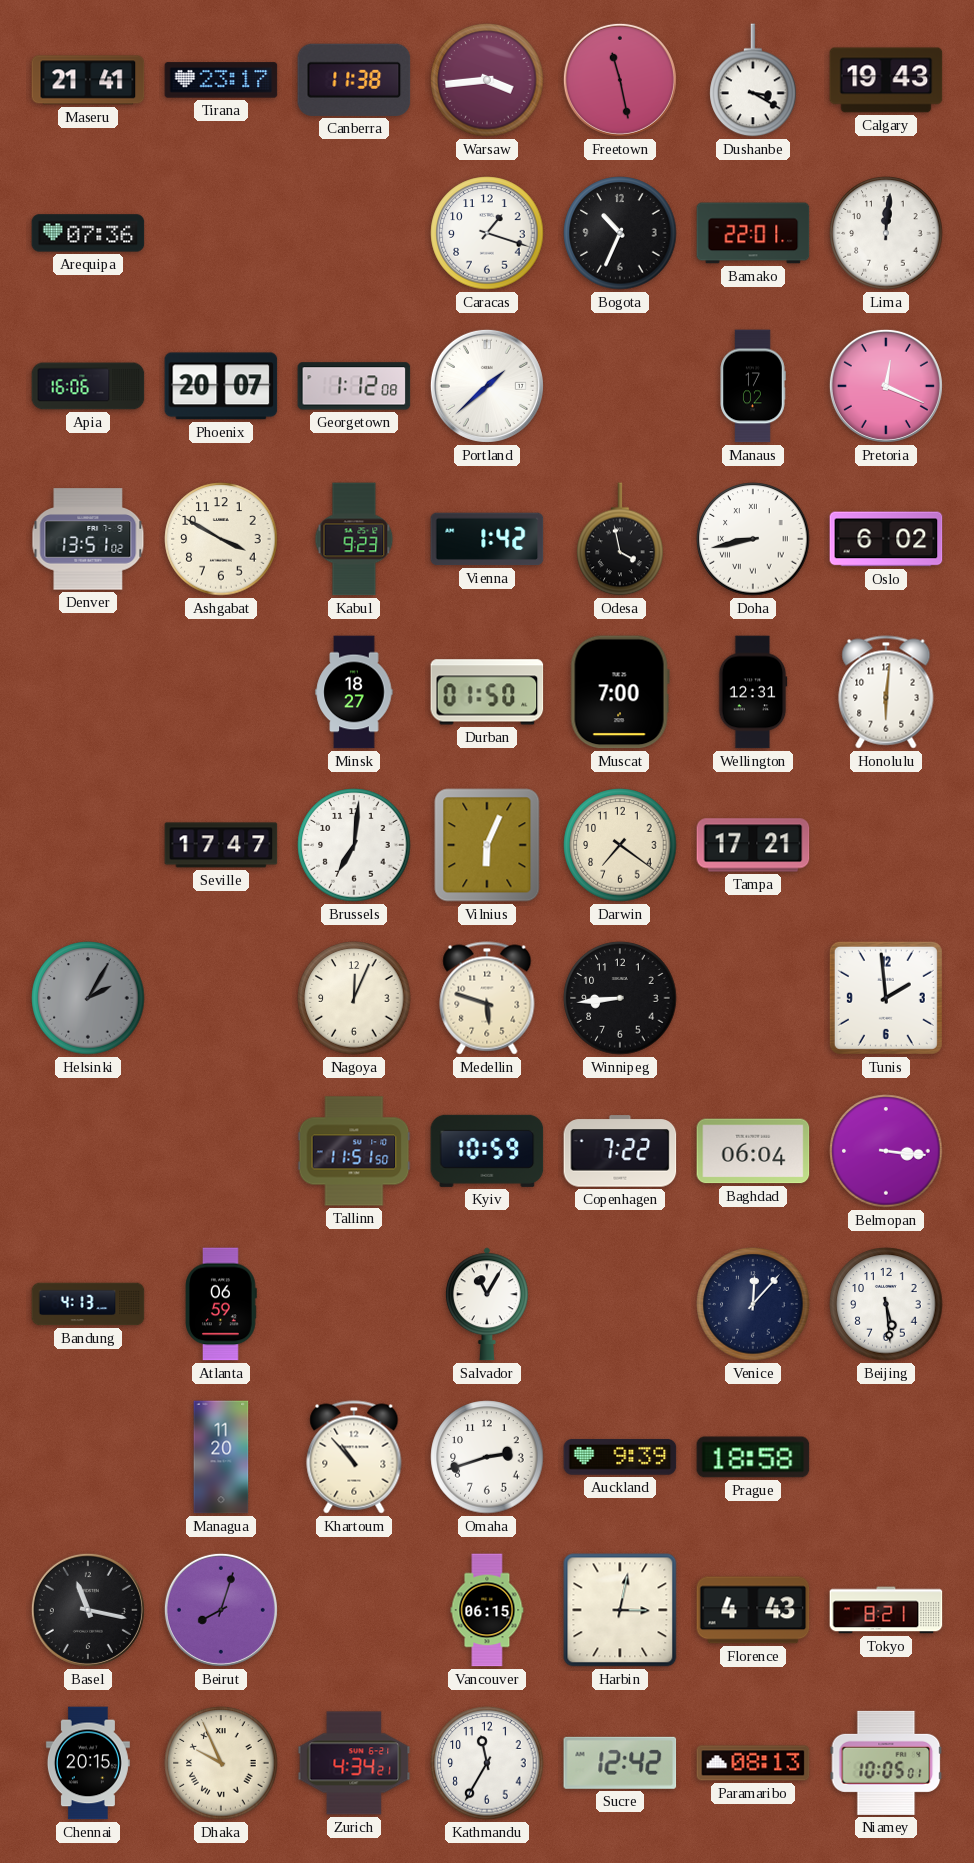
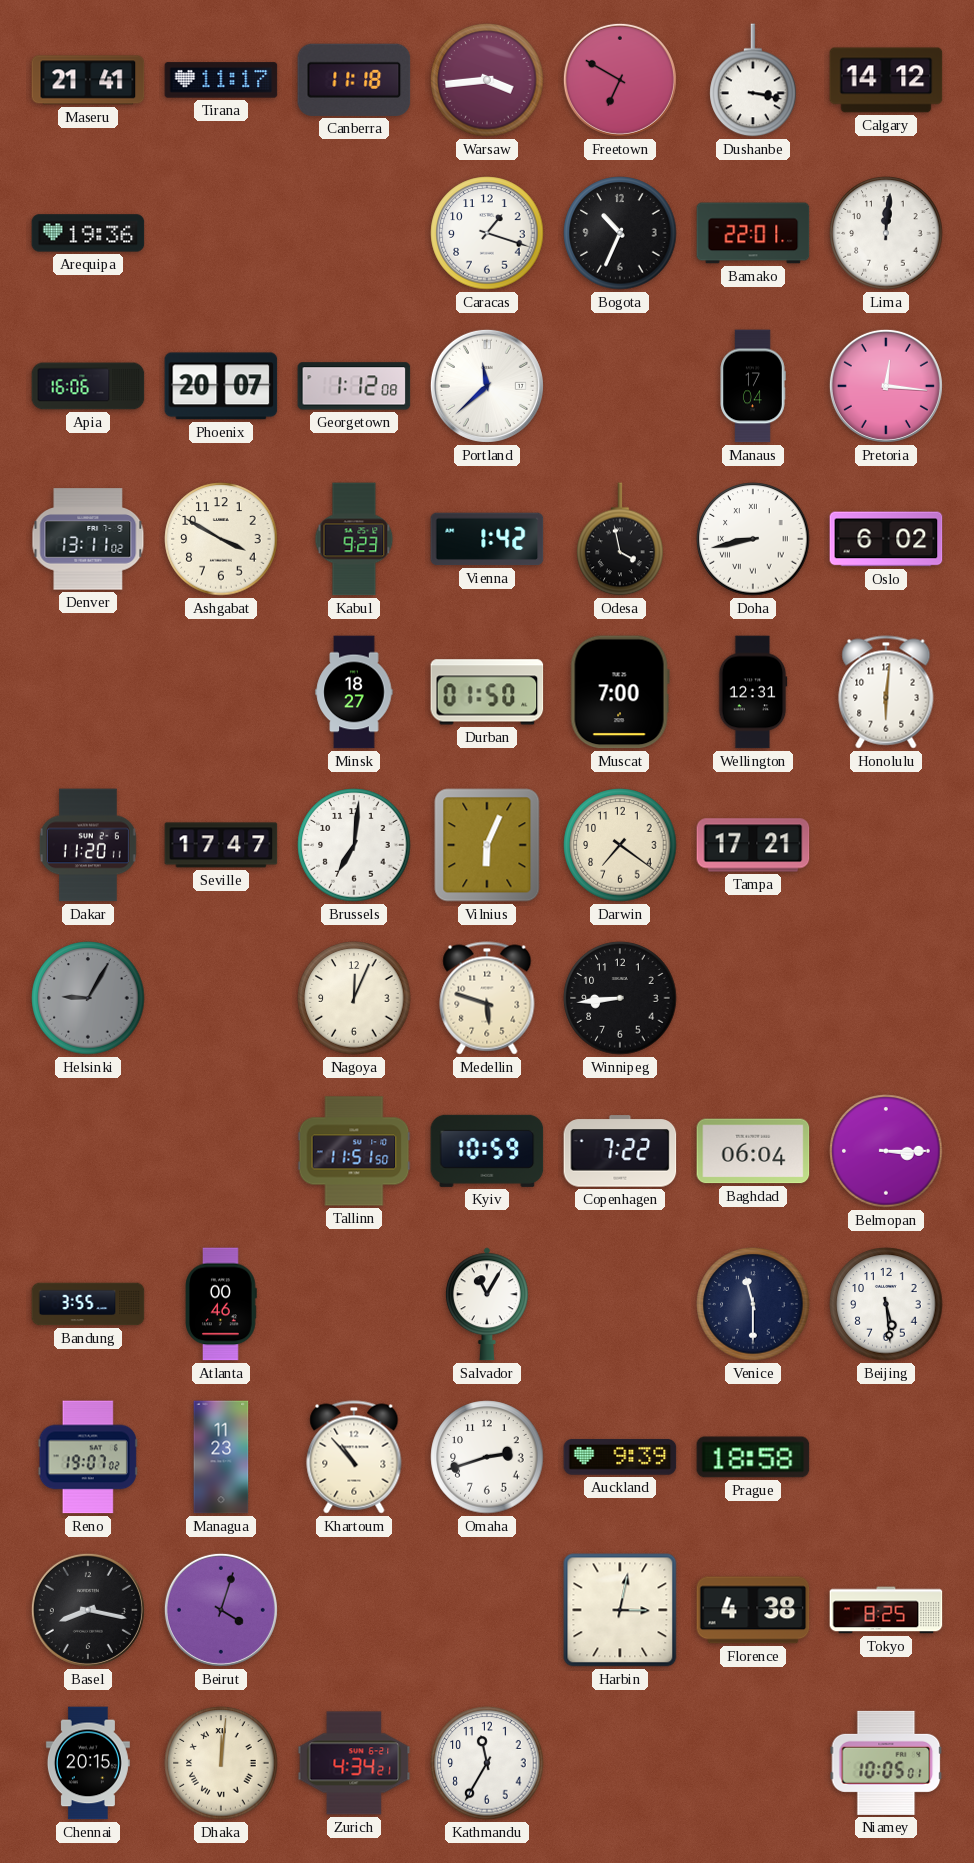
Tirana: 23:17 -> 11:17 (221, 80)
Canberra: 11:38 -> 11:18 (354, 80)
Freetown: 11:28 -> 6:50 (620, 80)
Dushanbe: 3:20 -> 3:17 (753, 80)
Calgary: 19:43 -> 14:12 (886, 80)
Arequipa: 07:36 -> 19:36 (88, 233)
Portland: 1:38 -> 11:38 (487, 386)
Manaus: 17:02 -> 17:04 (753, 386)
Pretoria: 12:19 -> 12:16 (886, 386)
Denver: 13:51 -> 13:11 (88, 539)
Dakar: none -> 11:20 (88, 845)
Helsinki: 2:05 -> 9:05 (88, 998)
Tunis: 1:59 -> none (886, 998)
Belmopan: 3:16 -> 3:15 (886, 1151)
Bandung: 4:13 -> 3:55 (88, 1304)
Atlanta: 06:59 -> 00:46 (221, 1304)
Venice: 12:07 -> 11:30 (753, 1304)
Reno: none -> 19:07 (88, 1457)
Managua: 11:20 -> 11:23 (221, 1457)
Basel: 11:17 -> 8:17 (88, 1610)
Beirut: 8:03 -> 4:03 (221, 1610)
Vancouver: 06:15 -> none (487, 1610)
Florence: 4:43 -> 4:38 (753, 1610)
Tokyo: 8:21 -> 8:25 (886, 1610)
Dhaka: 9:56 -> 12:01 (221, 1763)
Sucre: 12:42 -> none (620, 1763)
Paramaribo: 08:13 -> none (753, 1763)
